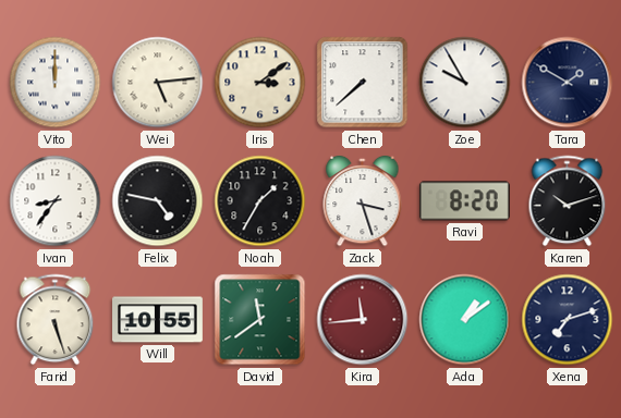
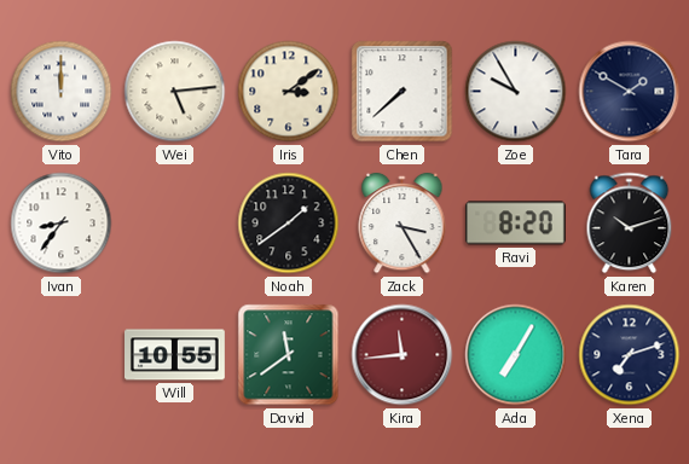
Felix: 4:47 -> none (158, 201)
Noah: 1:35 -> 1:39 (289, 224)
Zack: 3:27 -> 3:25 (403, 224)
Farid: 5:27 -> none (56, 320)
Ada: 1:09 -> 7:05 (516, 355)
